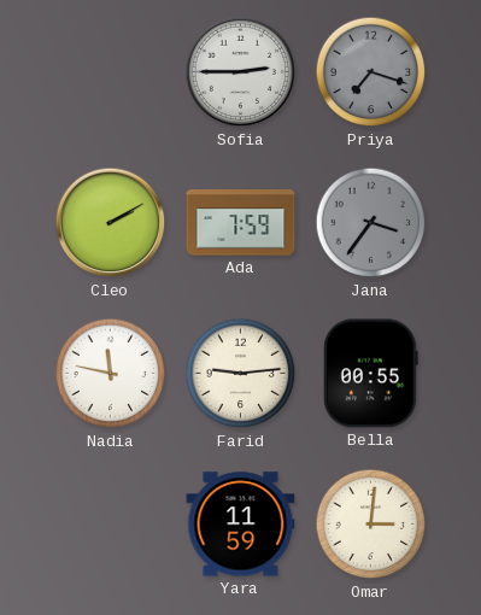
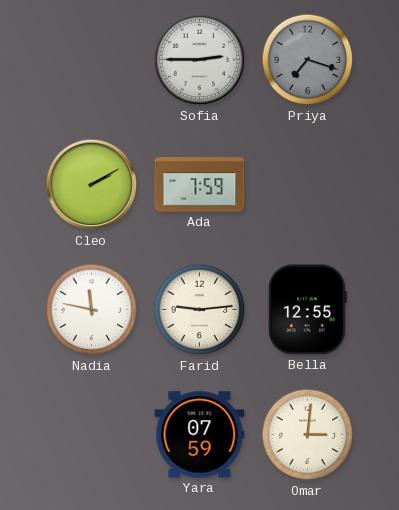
Jana: 3:36 -> none (371, 223)
Bella: 00:55 -> 12:55 (307, 310)
Yara: 11:59 -> 07:59 (200, 435)
